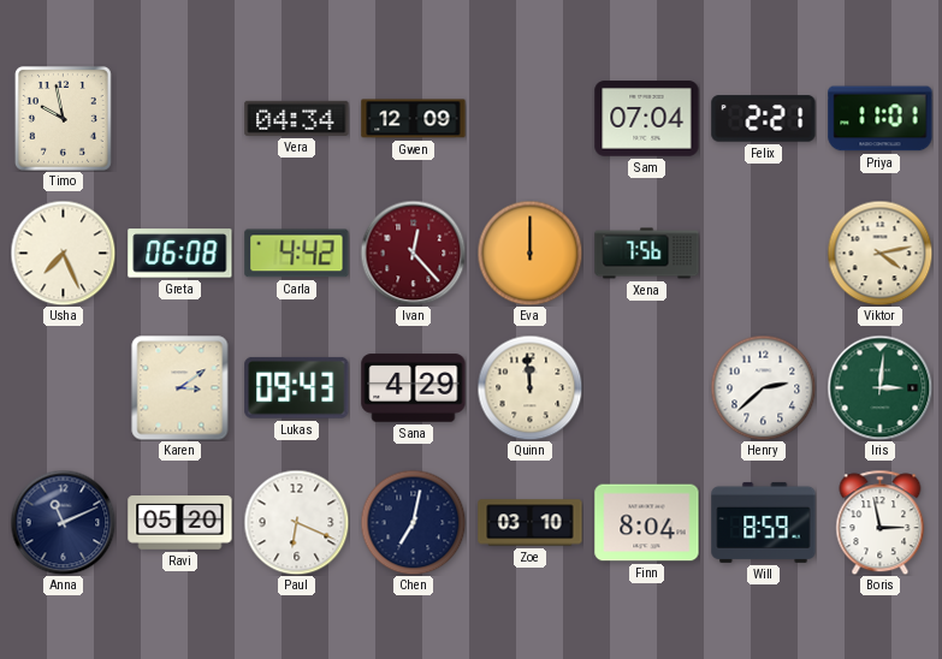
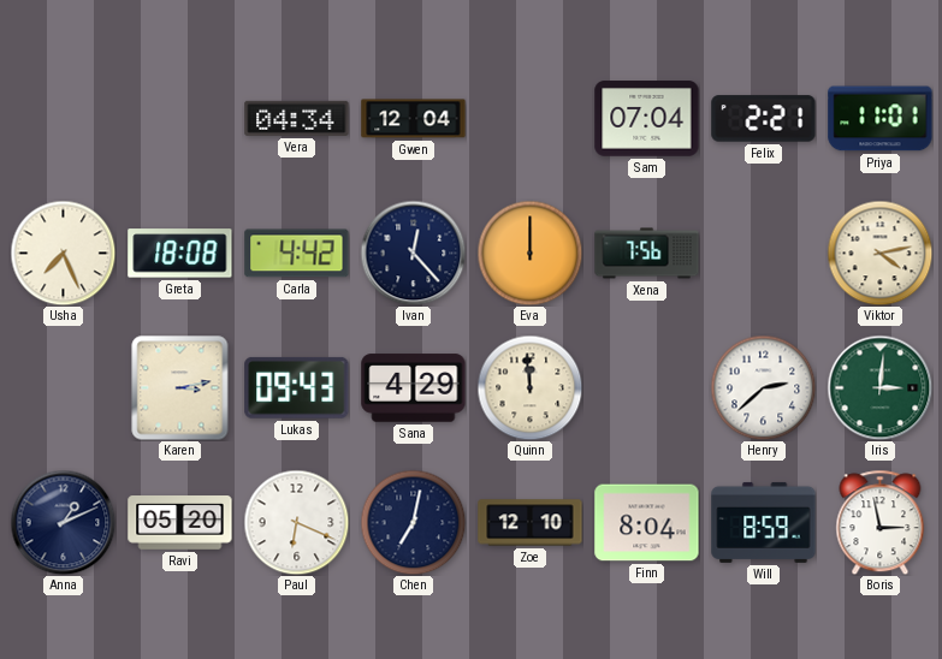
Timo: 9:58 -> none (63, 118)
Gwen: 12:09 -> 12:04 (414, 119)
Greta: 06:08 -> 18:08 (180, 254)
Ivan dial: burgundy -> navy (413, 253)
Karen: 3:09 -> 3:13 (180, 387)
Anna: 11:11 -> 1:11 (63, 522)
Zoe: 03:10 -> 12:10 (531, 523)
